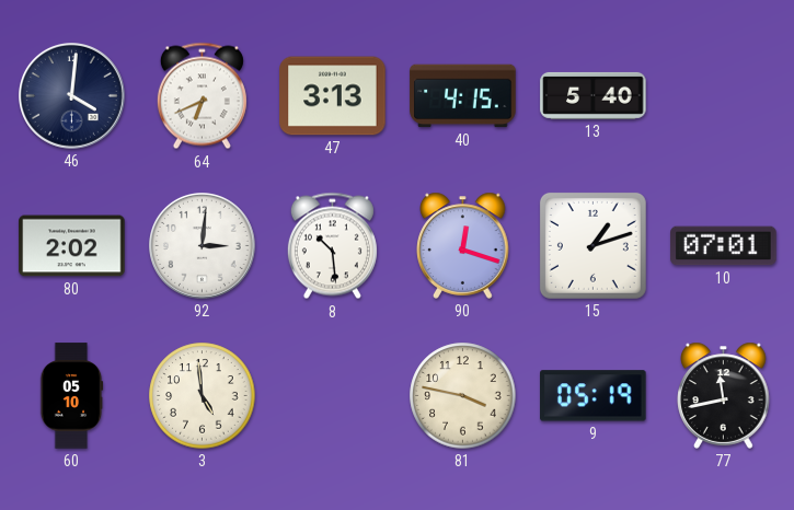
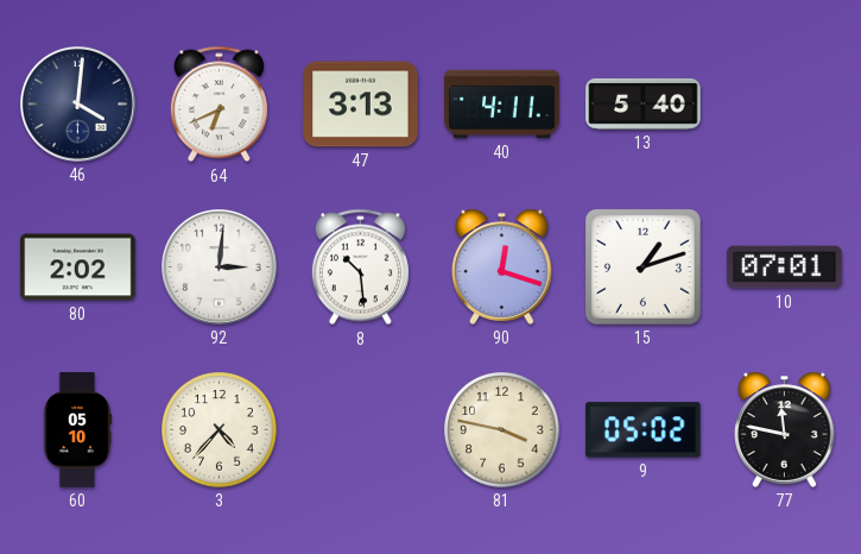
40: 4:15 -> 4:11 (502, 105)
3: 4:59 -> 4:37 (220, 430)
9: 05:19 -> 05:02 (644, 430)
77: 11:43 -> 11:47 (785, 429)
